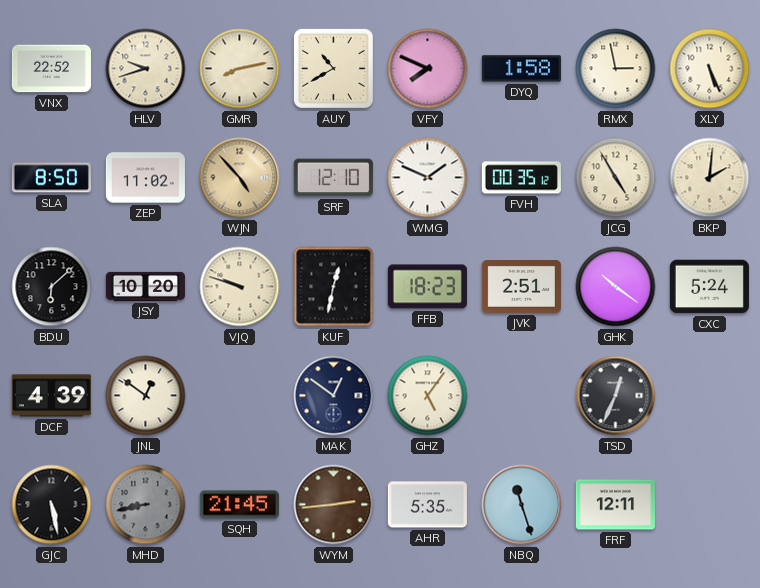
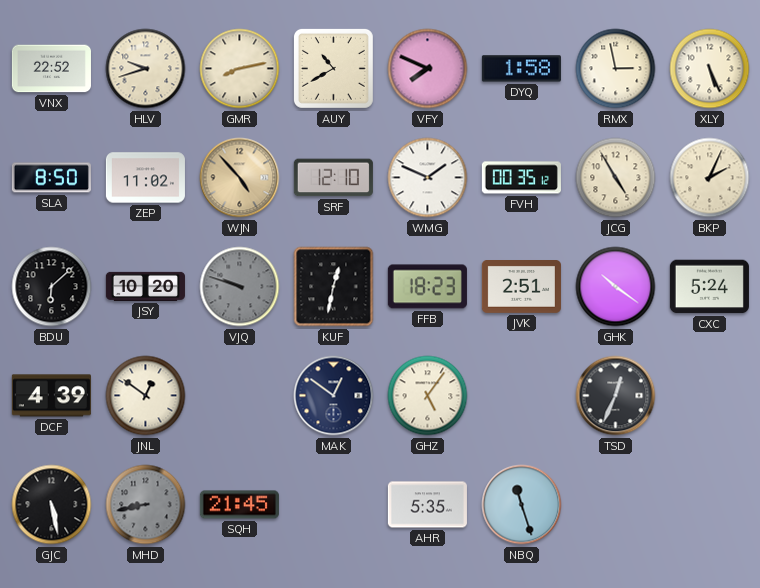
BKP: 2:01 -> 2:04 (710, 178)
VJQ dial: cream -> grey (240, 287)
WYM: 2:44 -> none (334, 505)
FRF: 12:11 -> none (615, 505)
